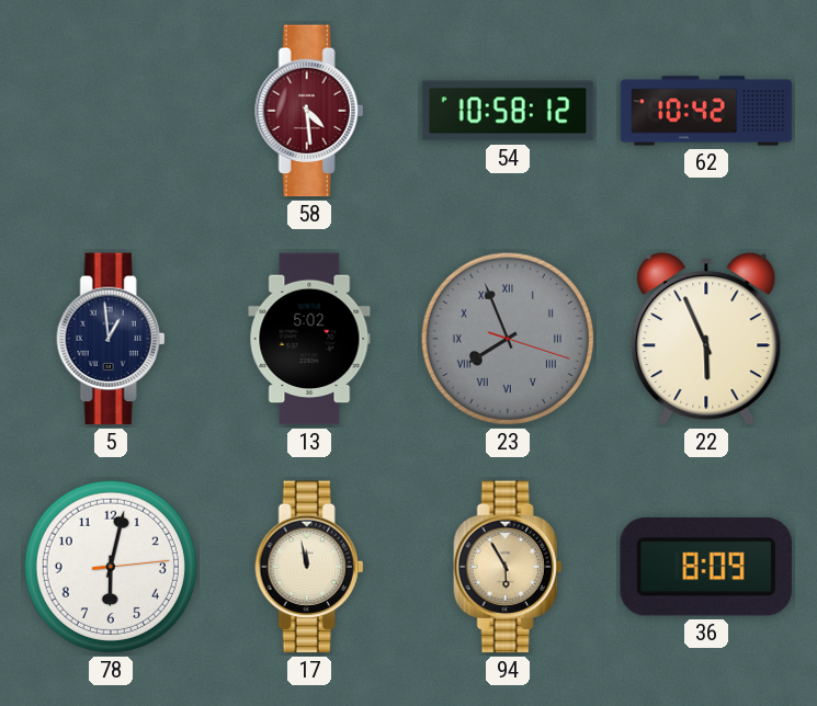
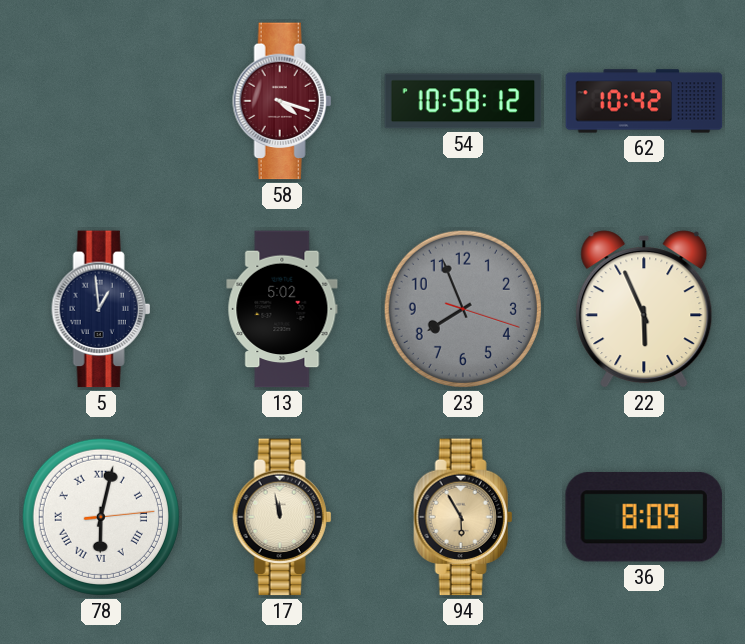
58: 4:29 -> 4:18 (282, 101)
23 numerals: Roman -> Arabic (463, 309)
78 numerals: Arabic -> Roman (101, 517)
